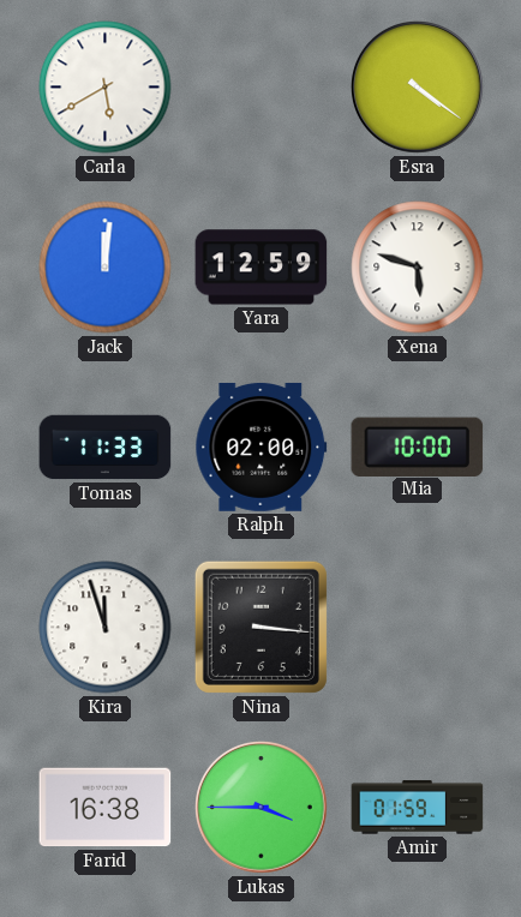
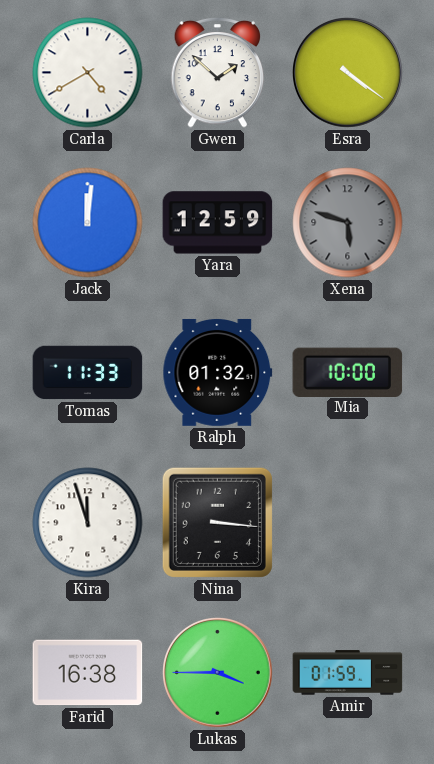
Carla: 5:40 -> 4:40 (88, 73)
Gwen: none -> 1:52 (218, 72)
Xena dial: white -> grey (348, 223)
Ralph: 02:00 -> 01:32 (218, 373)
